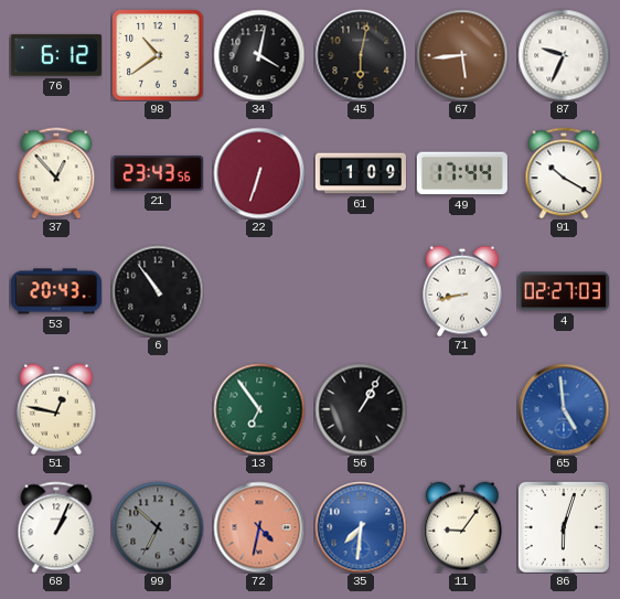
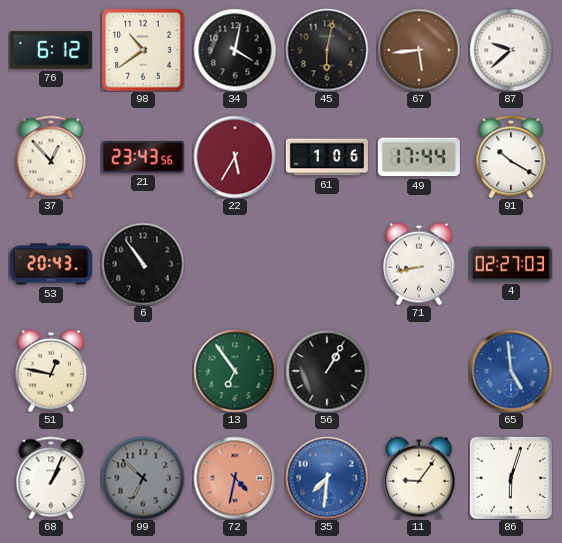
87: 9:34 -> 9:38 (511, 50)
22: 6:33 -> 5:35 (235, 157)
61: 1:09 -> 1:06 (326, 157)
